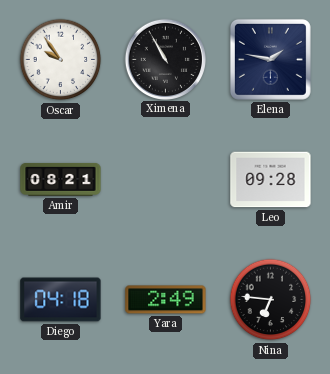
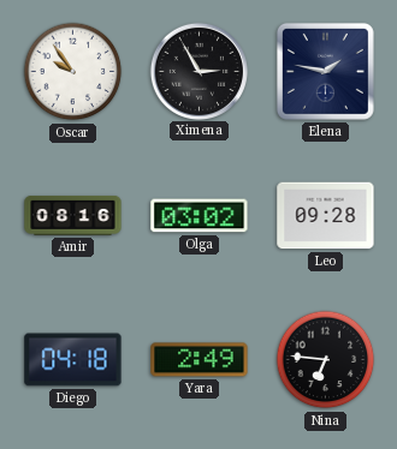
Ximena: 10:55 -> 2:55 (198, 71)
Amir: 08:21 -> 08:16 (73, 215)
Olga: none -> 03:02 (200, 216)
